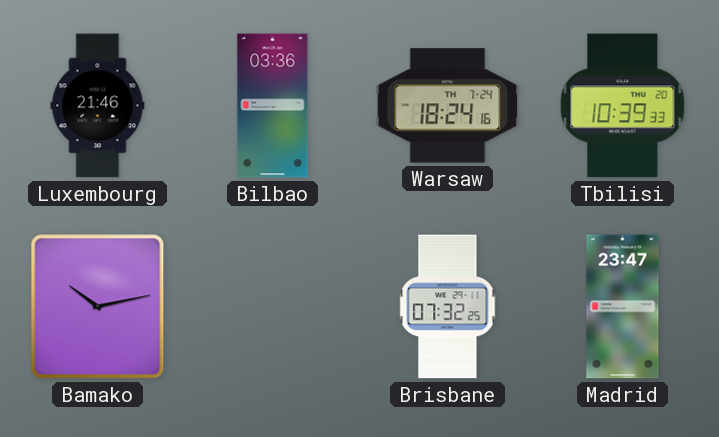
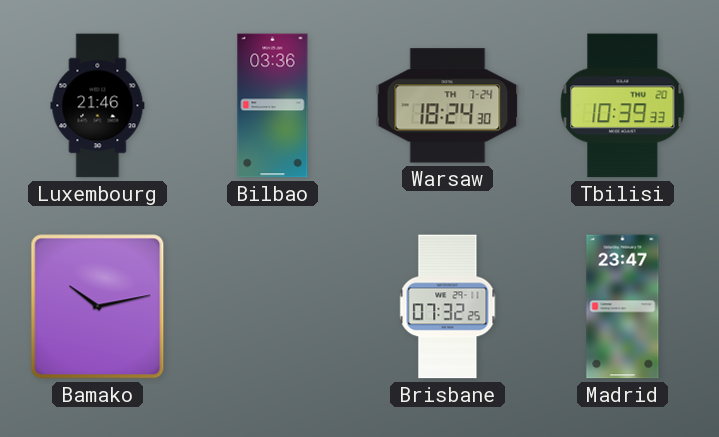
Warsaw: 18:24:16 -> 18:24:30 (448, 106)
